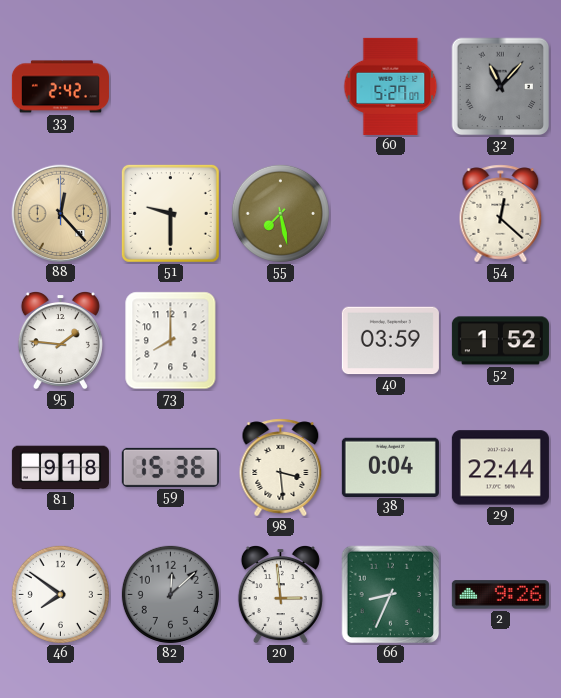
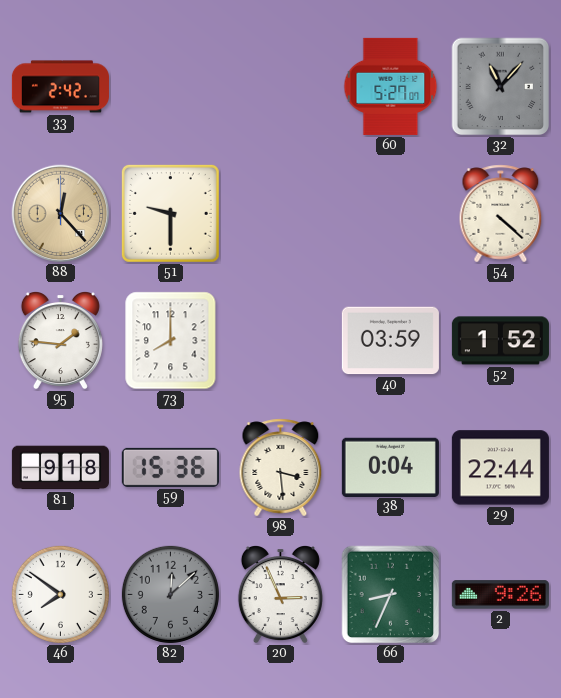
55: 7:28 -> none (280, 213)
54: 12:22 -> 4:22 (501, 214)
20: 2:59 -> 2:56 (280, 595)
